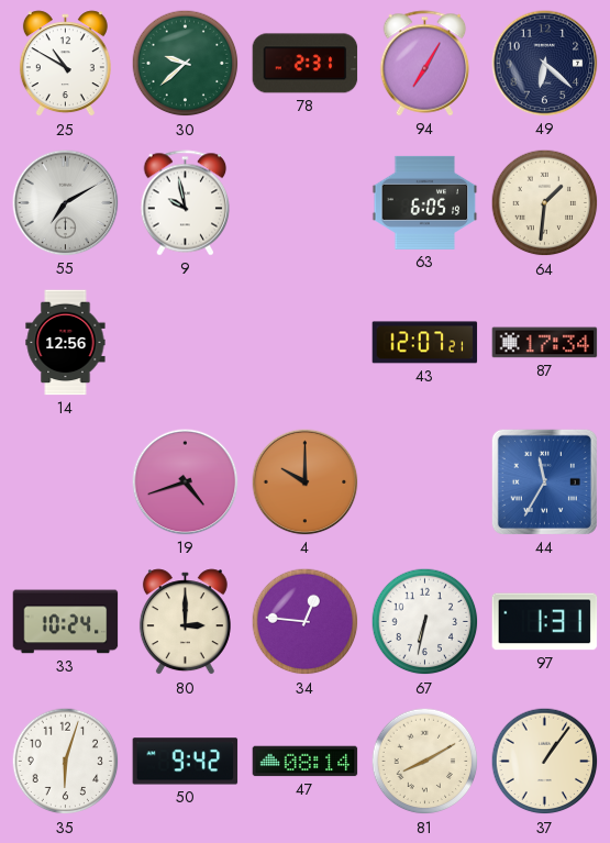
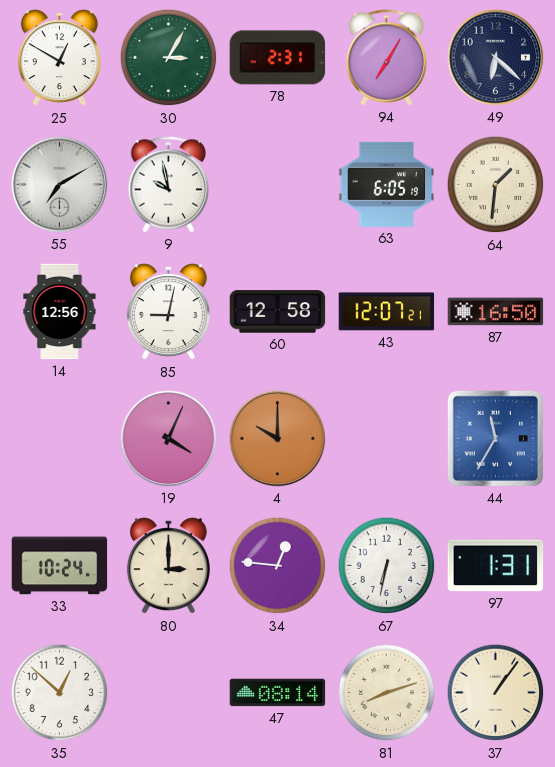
25: 10:50 -> 12:50 (59, 58)
30: 9:38 -> 3:05 (169, 58)
85: none -> 9:02 (168, 312)
60: none -> 12:58 (278, 312)
87: 17:34 -> 16:50 (496, 312)
19: 4:42 -> 4:04 (169, 439)
35: 6:03 -> 12:52 (60, 693)
50: 9:42 -> none (186, 762)
81: 8:10 -> 8:12 (387, 693)
